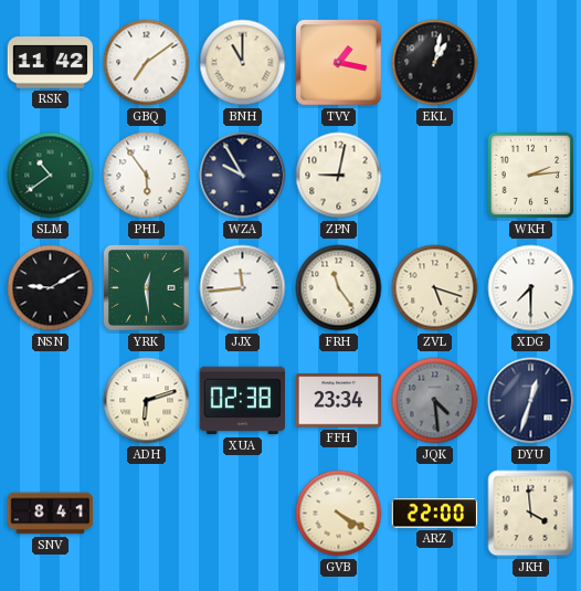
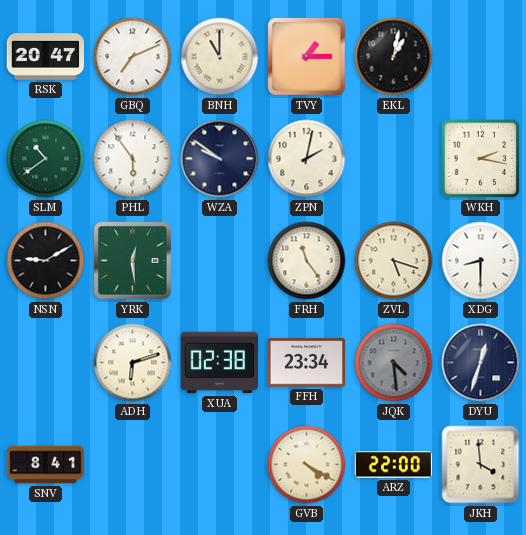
RSK: 11:42 -> 20:47 (45, 57)
GBQ: 7:09 -> 7:11 (133, 57)
TVY: 1:17 -> 1:15 (307, 57)
WZA: 9:55 -> 9:51 (220, 159)
ZPN: 9:02 -> 2:02 (307, 159)
WKH: 2:14 -> 2:17 (481, 159)
JJX: 11:44 -> none (243, 288)
XDG: 7:30 -> 8:30 (481, 261)
